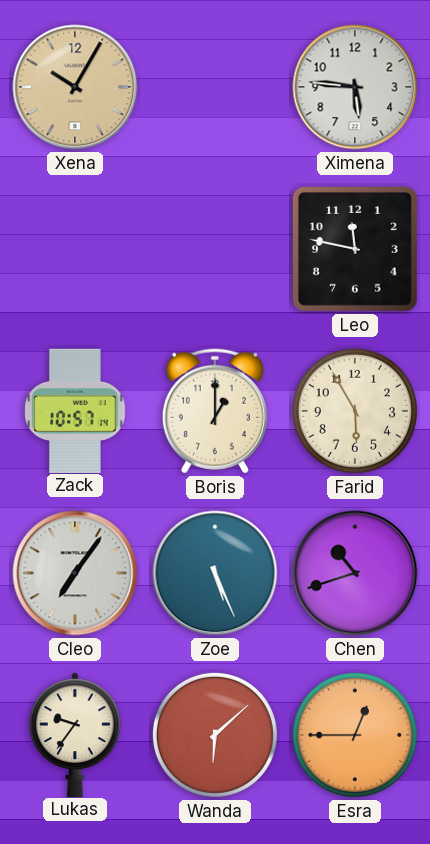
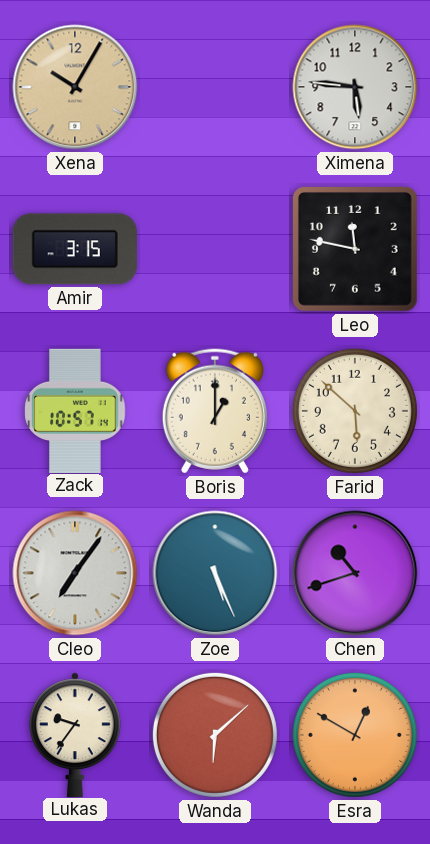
Amir: none -> 3:15 (75, 249)
Farid: 5:55 -> 5:52 (355, 411)
Esra: 12:45 -> 12:50 (355, 735)
